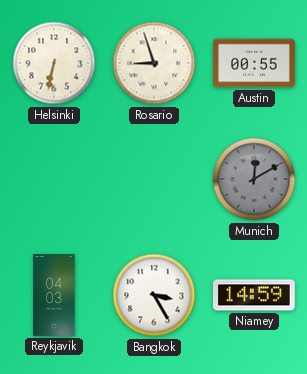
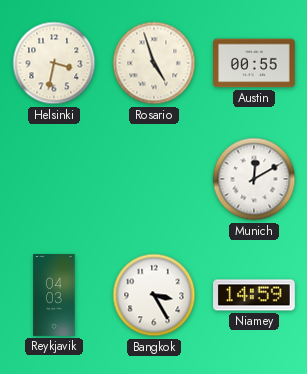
Helsinki: 6:32 -> 3:32 (54, 63)
Rosario: 8:57 -> 4:57 (154, 63)
Munich dial: grey -> white (254, 179)
